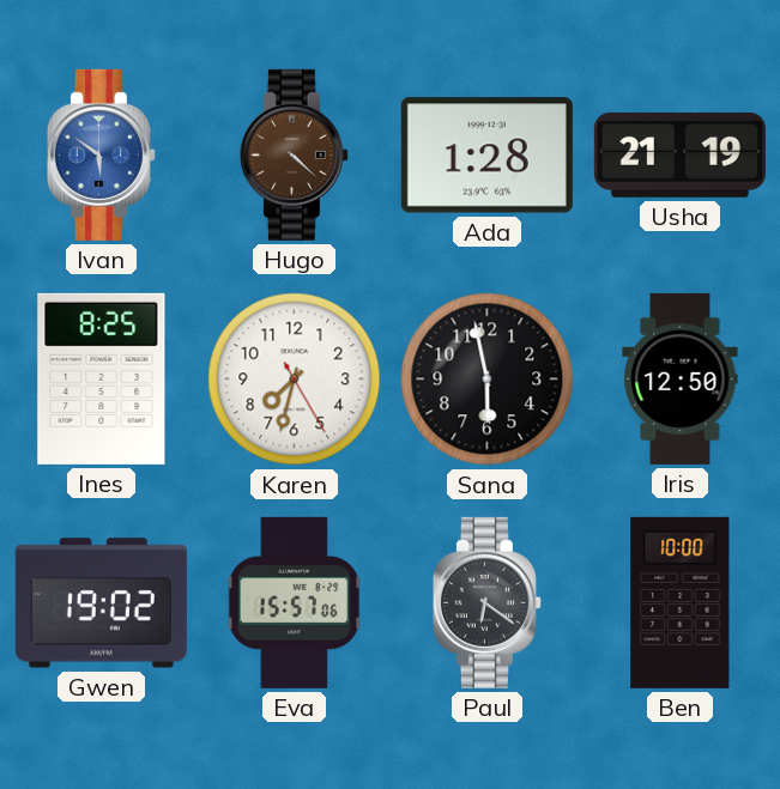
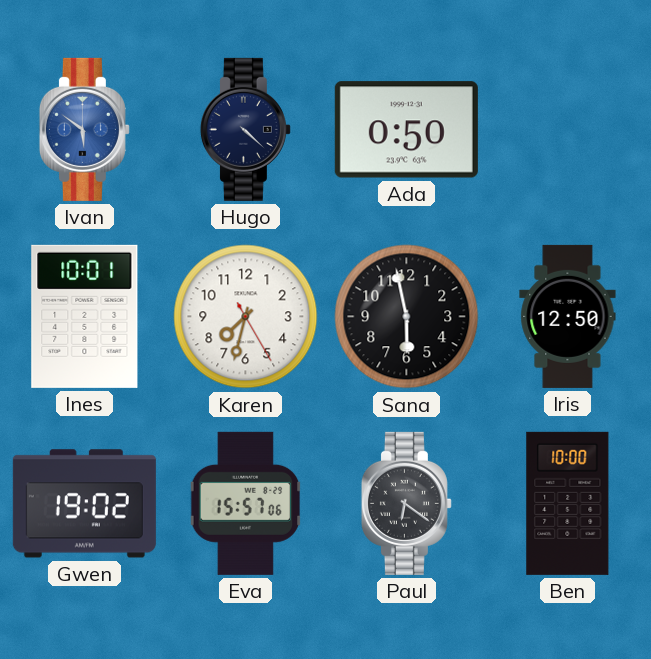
Hugo dial: brown -> navy (245, 129)
Ada: 1:28 -> 0:50 (406, 130)
Usha: 21:19 -> none (679, 154)
Ines: 8:25 -> 10:01 (85, 316)
